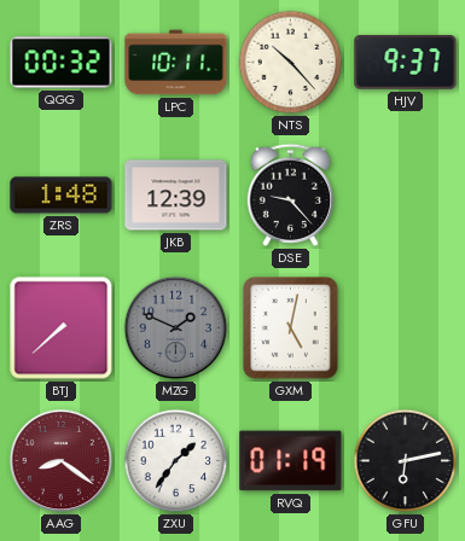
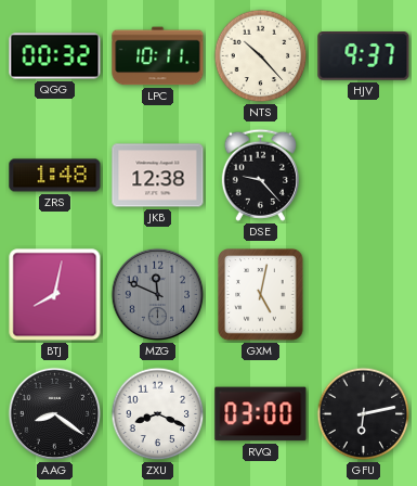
JKB: 12:39 -> 12:38 (158, 176)
BTJ: 7:38 -> 8:02 (55, 295)
MZG: 1:49 -> 11:49 (158, 295)
AAG dial: burgundy -> black (55, 414)
ZXU: 1:36 -> 8:19 (158, 414)
RVQ: 01:19 -> 03:00 (261, 414)
